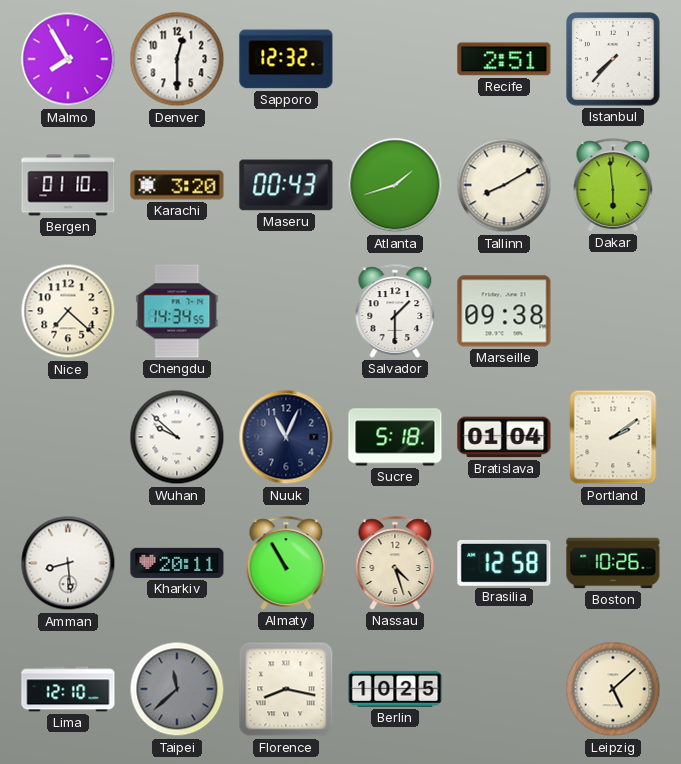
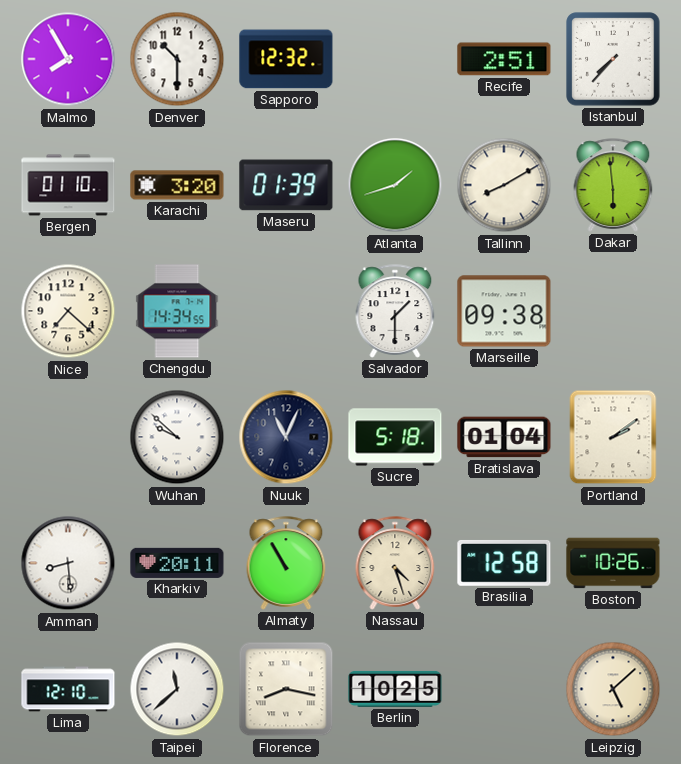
Denver: 12:30 -> 10:30 (177, 59)
Maseru: 00:43 -> 01:39 (286, 185)
Taipei dial: grey -> white (177, 689)
